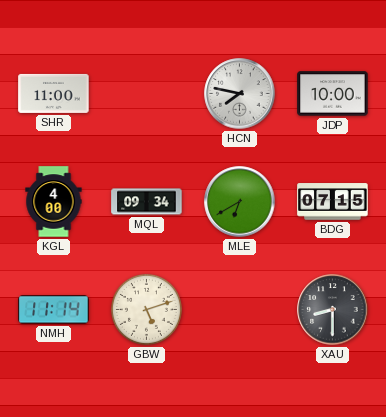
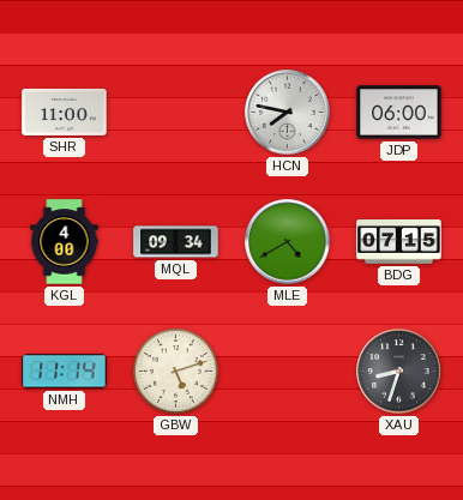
JDP: 10:00 -> 06:00 (399, 113)
MLE: 6:40 -> 4:40 (288, 242)
XAU: 8:30 -> 8:33 (399, 372)
